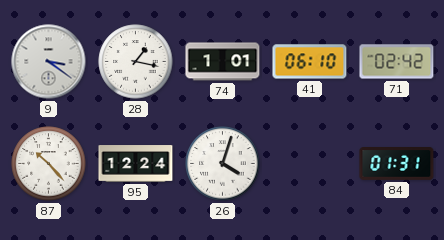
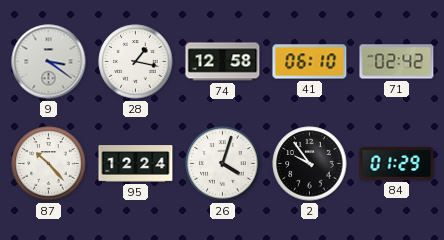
74: 1:01 -> 12:58 (223, 62)
2: none -> 9:54 (310, 164)
84: 01:31 -> 01:29 (397, 164)
